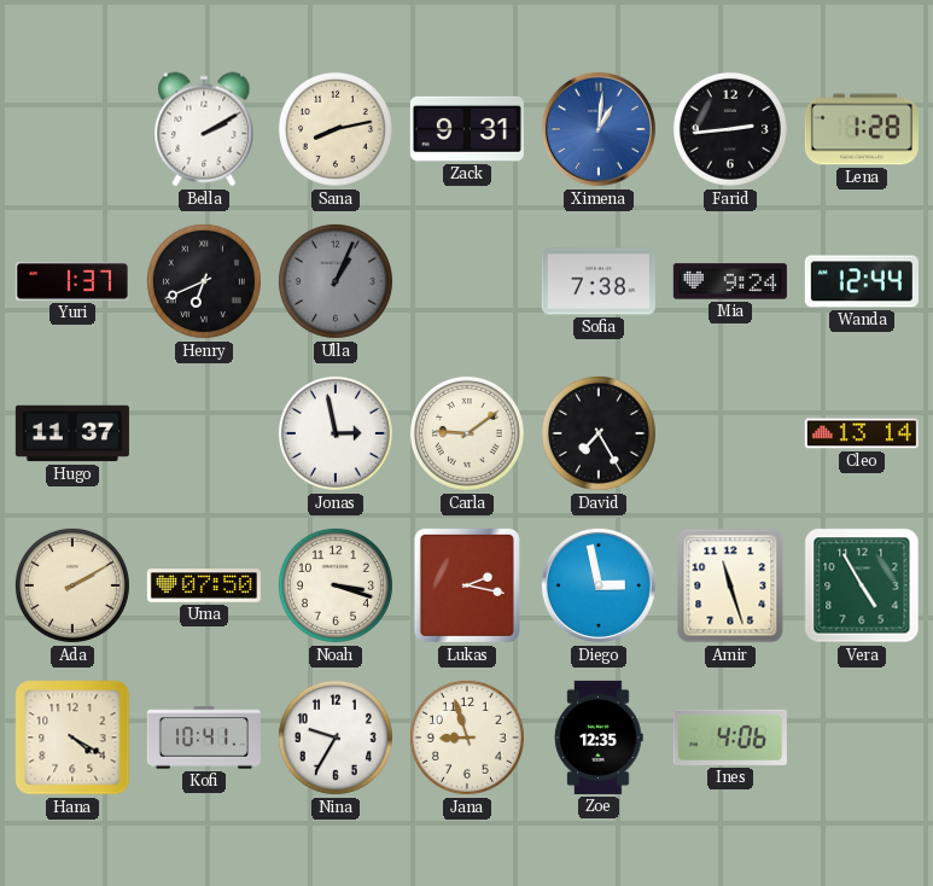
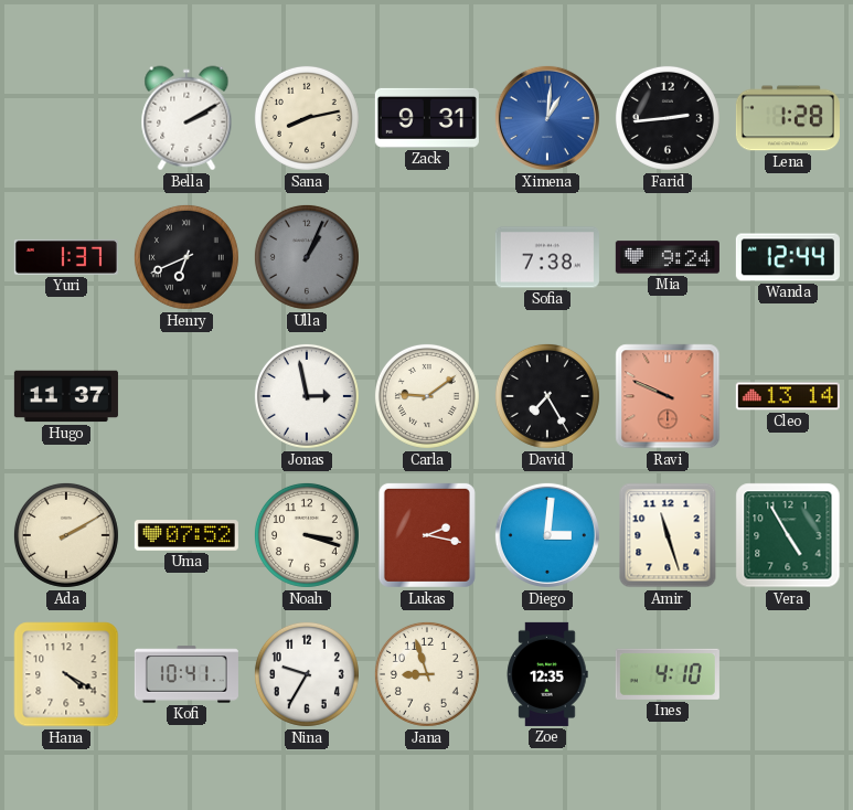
Ravi: none -> 9:49 (668, 396)
Uma: 07:50 -> 07:52 (186, 535)
Diego: 2:58 -> 3:01 (547, 535)
Ines: 4:06 -> 4:10 (668, 674)
